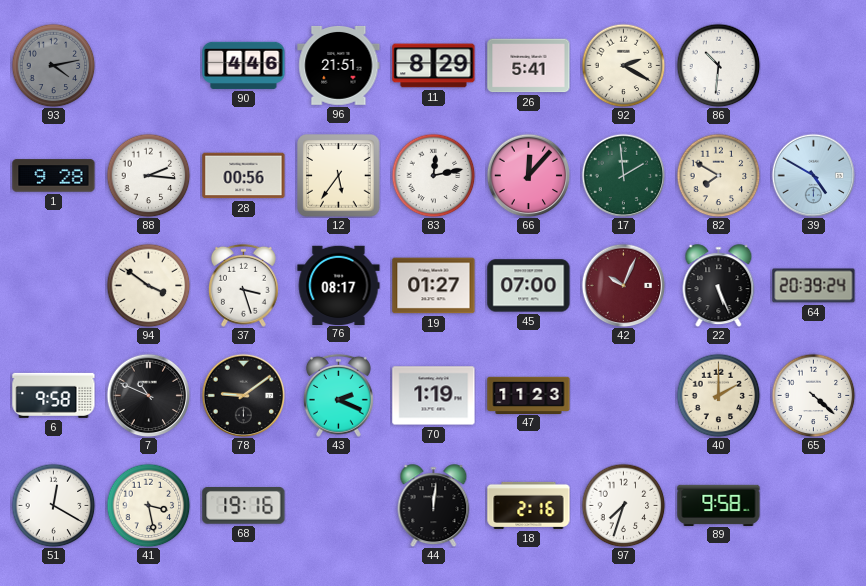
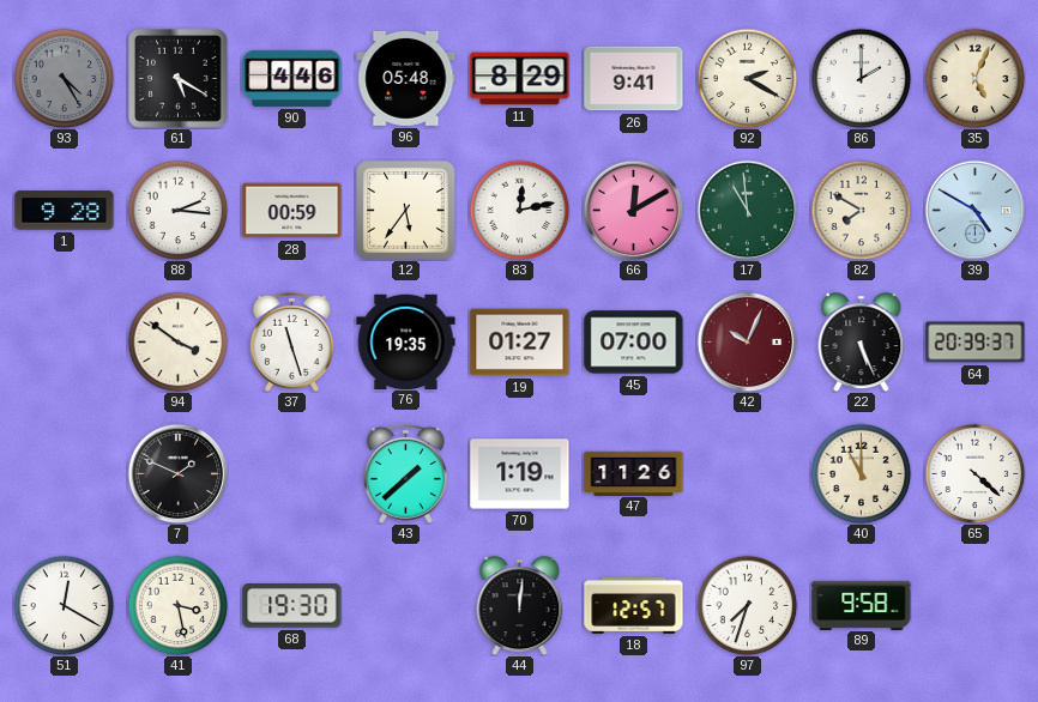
93: 4:13 -> 4:25 (64, 78)
61: none -> 5:20 (179, 79)
96: 21:51 -> 05:48 (406, 78)
26: 5:41 -> 9:41 (634, 79)
86: 10:31 -> 2:00 (861, 78)
35: none -> 5:04 (974, 78)
28: 00:56 -> 00:59 (292, 211)
66: 12:07 -> 12:10 (633, 210)
17: 1:59 -> 10:59 (747, 210)
37: 3:27 -> 11:27 (291, 341)
76: 08:17 -> 19:35 (406, 341)
64: 20:39:24 -> 20:39:37 (976, 343)
6: 9:58 -> none (54, 395)
7: 10:49 -> 1:49 (177, 473)
78: 9:09 -> none (243, 395)
43: 2:19 -> 1:38 (405, 473)
47: 11:23 -> 11:26 (634, 473)
40: 2:00 -> 11:00 (861, 473)
68: 19:16 -> 19:30 (292, 606)
18: 2:16 -> 12:57 (634, 605)
